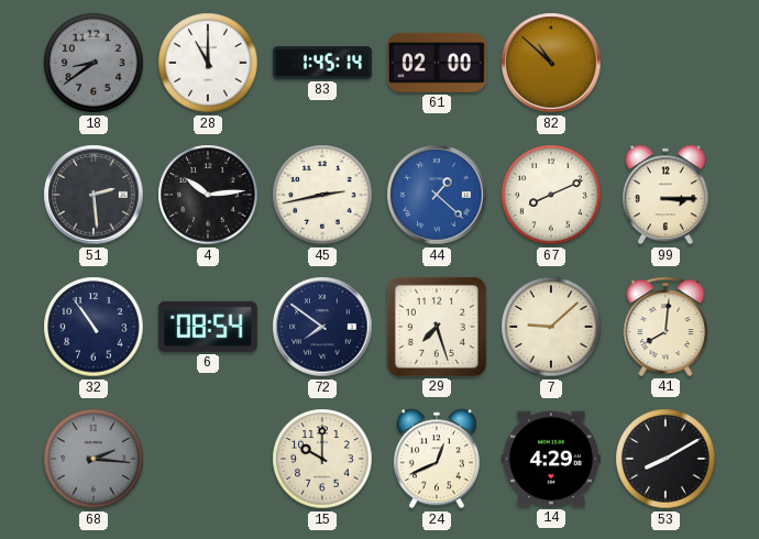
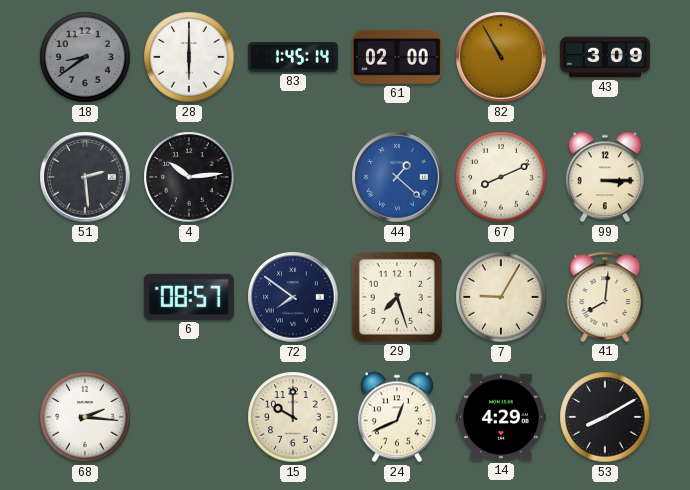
28: 11:00 -> 6:00 (189, 57)
82: 10:52 -> 10:55 (501, 57)
43: none -> 3:09 (605, 57)
45: 2:43 -> none (322, 195)
32: 10:54 -> none (94, 327)
6: 08:54 -> 08:57 (189, 297)
7: 9:08 -> 9:05 (501, 297)
68 dial: grey -> white (85, 417)
